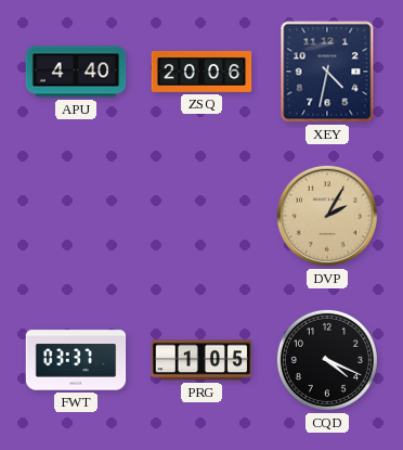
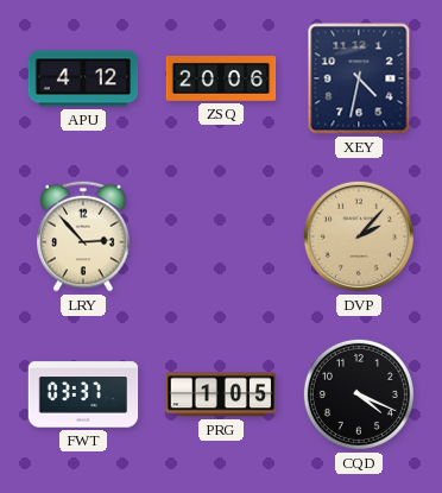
APU: 4:40 -> 4:12 (83, 78)
LRY: none -> 2:53 (83, 236)
DVP: 2:05 -> 2:07 (359, 236)
